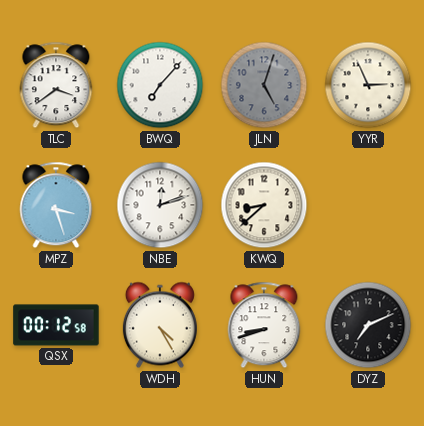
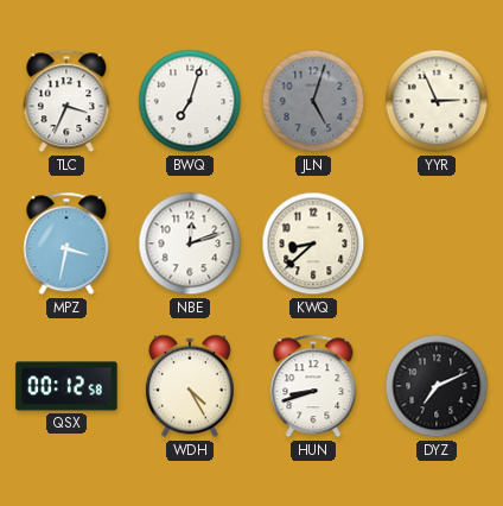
TLC: 3:39 -> 3:34 (66, 101)
BWQ: 7:07 -> 7:03 (190, 101)
MPZ: 3:27 -> 3:32 (66, 243)
